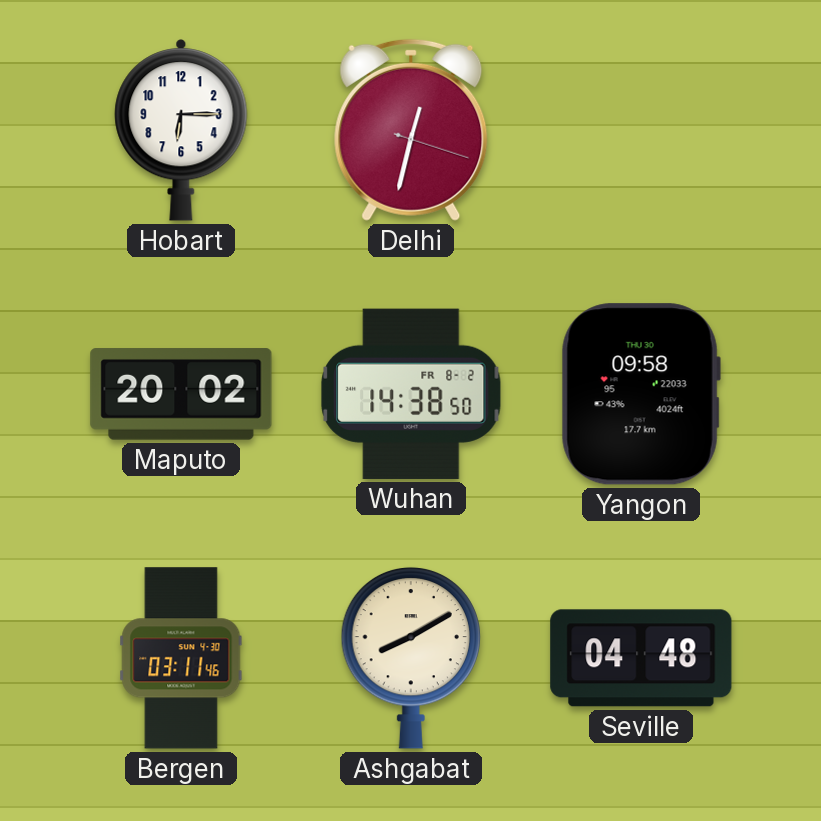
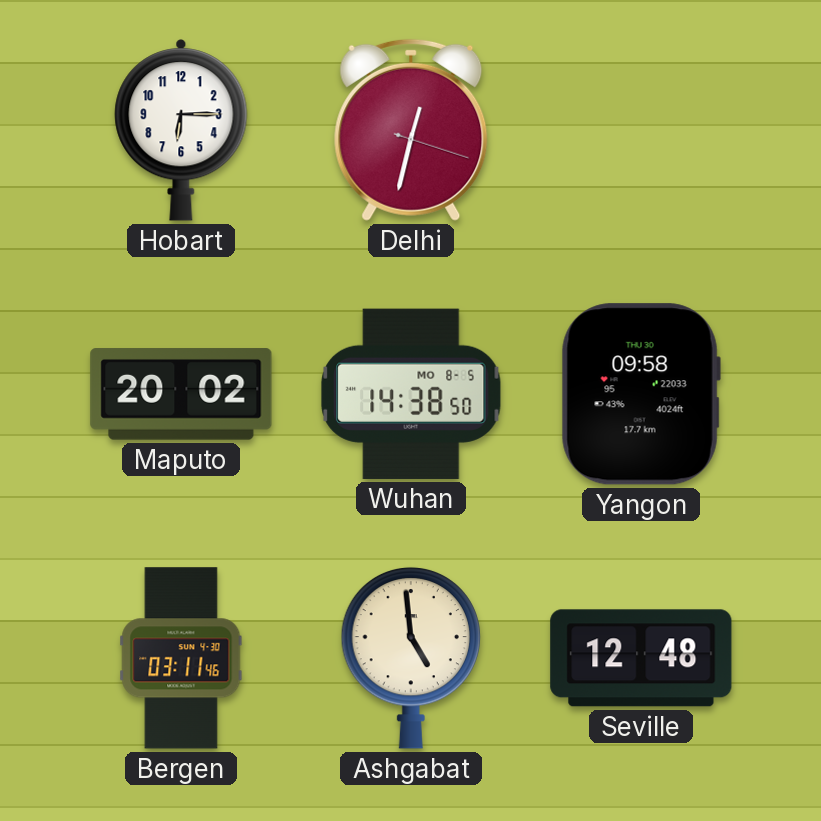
Wuhan date: FR 8-2 -> MO 8-5 (411, 394)
Ashgabat: 8:10 -> 4:59 (410, 658)
Seville: 04:48 -> 12:48 (641, 658)
